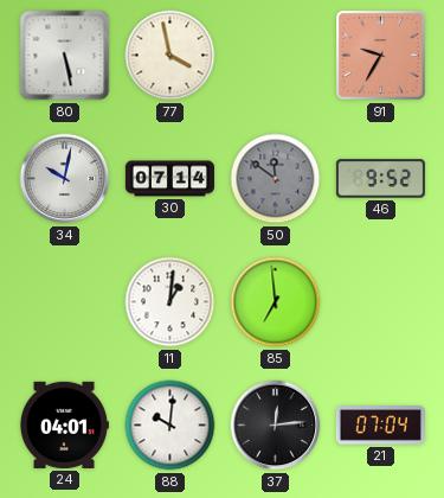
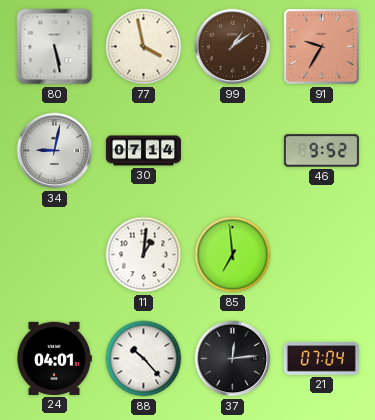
99: none -> 1:09 (233, 47)
34: 10:02 -> 9:02 (55, 151)
50: 11:51 -> none (276, 179)
88: 10:01 -> 10:23 (144, 359)
